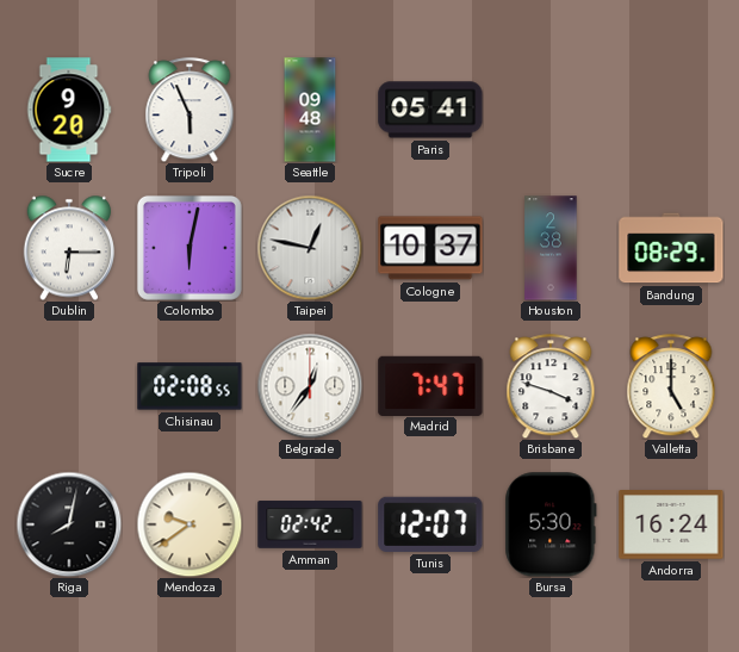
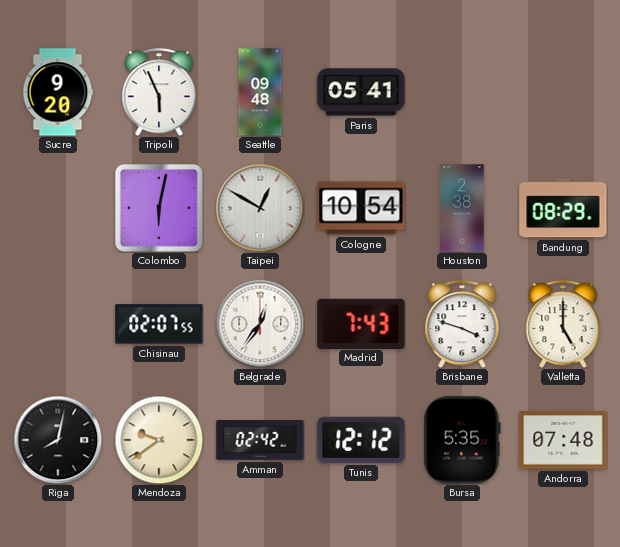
Dublin: 6:15 -> none (68, 248)
Taipei: 12:47 -> 12:50 (260, 208)
Cologne: 10:37 -> 10:54 (361, 208)
Chisinau: 02:08 -> 02:07 (159, 324)
Madrid: 7:47 -> 7:43 (361, 323)
Tunis: 12:07 -> 12:12 (361, 440)
Bursa: 5:30 -> 5:35 (462, 440)
Andorra: 16:24 -> 07:48 (563, 441)
